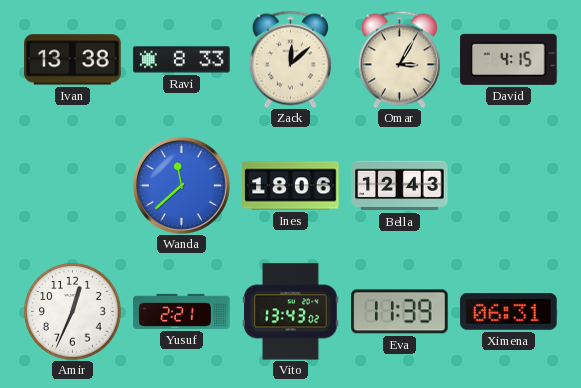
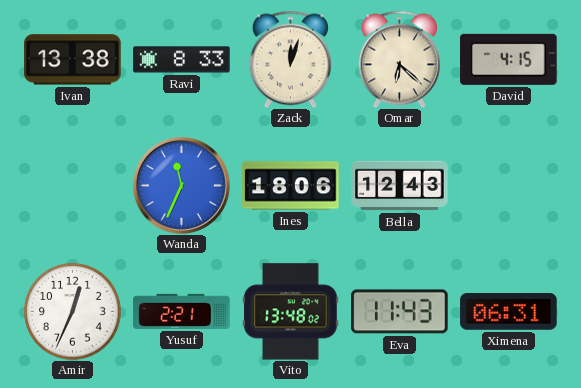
Zack: 12:08 -> 12:03 (290, 59)
Omar: 3:05 -> 6:22 (399, 59)
Wanda: 11:38 -> 11:34 (181, 185)
Vito: 13:43 -> 13:48 (291, 312)
Eva: 11:39 -> 11:43 (400, 312)
